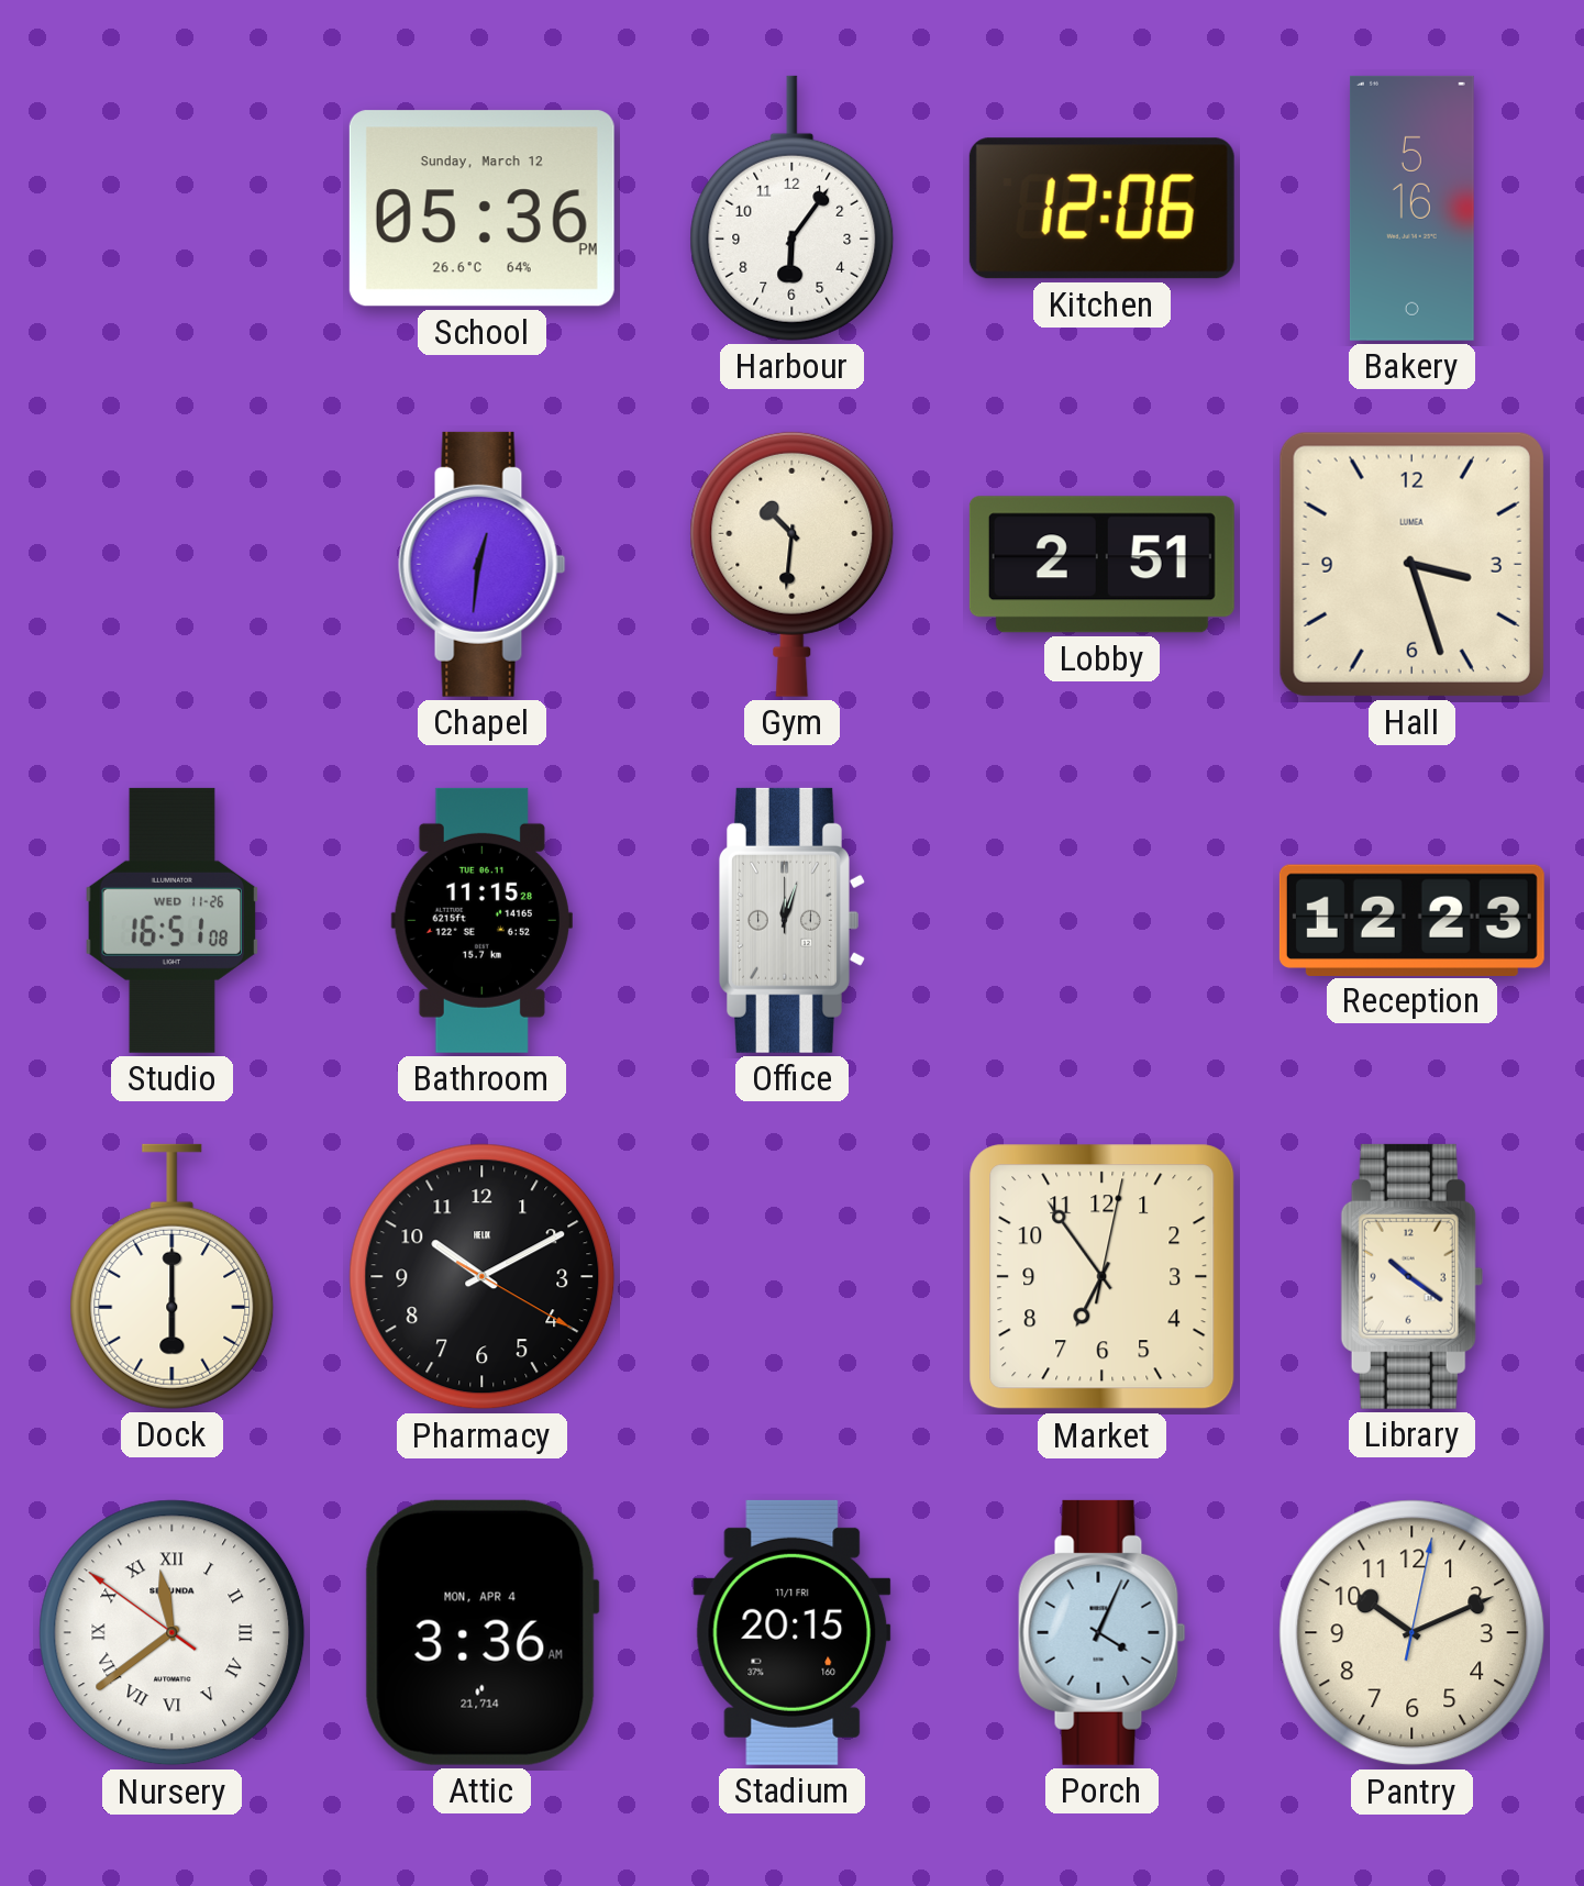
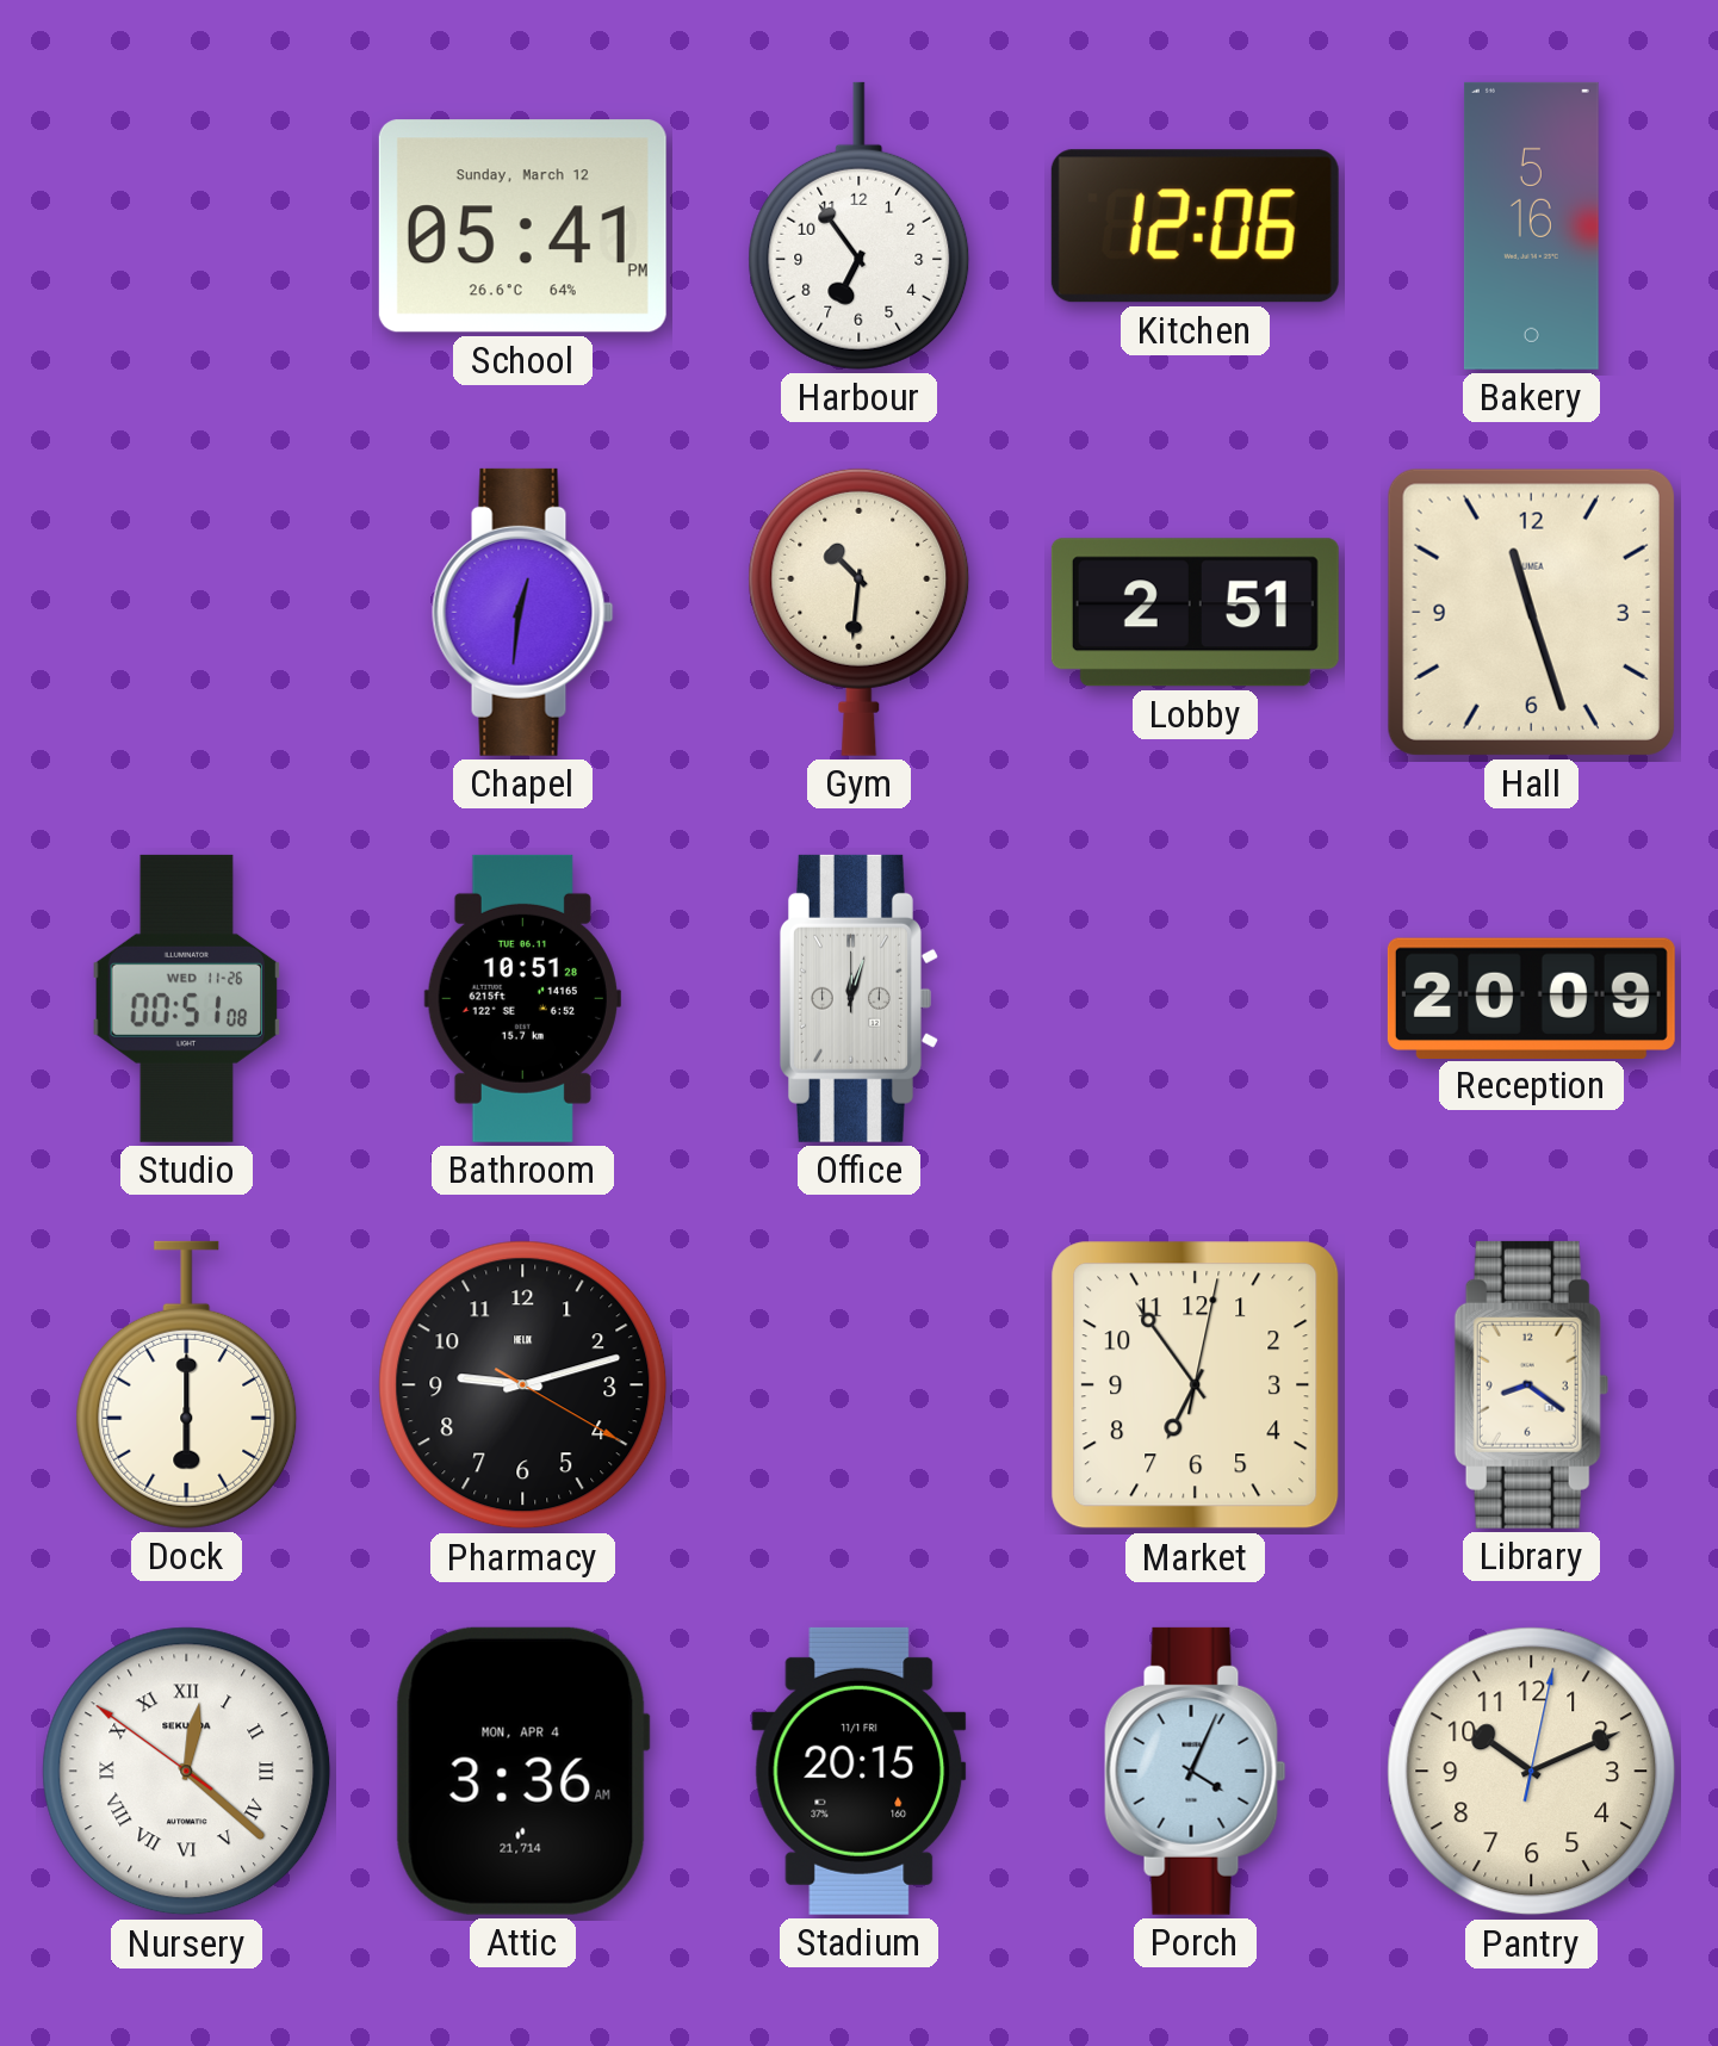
School: 05:36 -> 05:41 (522, 227)
Harbour: 6:06 -> 6:54 (860, 225)
Hall: 3:27 -> 11:27 (1531, 612)
Studio: 16:51 -> 00:51 (187, 998)
Bathroom: 11:15 -> 10:51 (522, 998)
Reception: 12:23 -> 20:09 (1531, 998)
Pharmacy: 10:10 -> 9:12 (523, 1385)
Library: 10:21 -> 8:21 (1531, 1384)
Nursery: 11:38 -> 12:21 (187, 1772)
